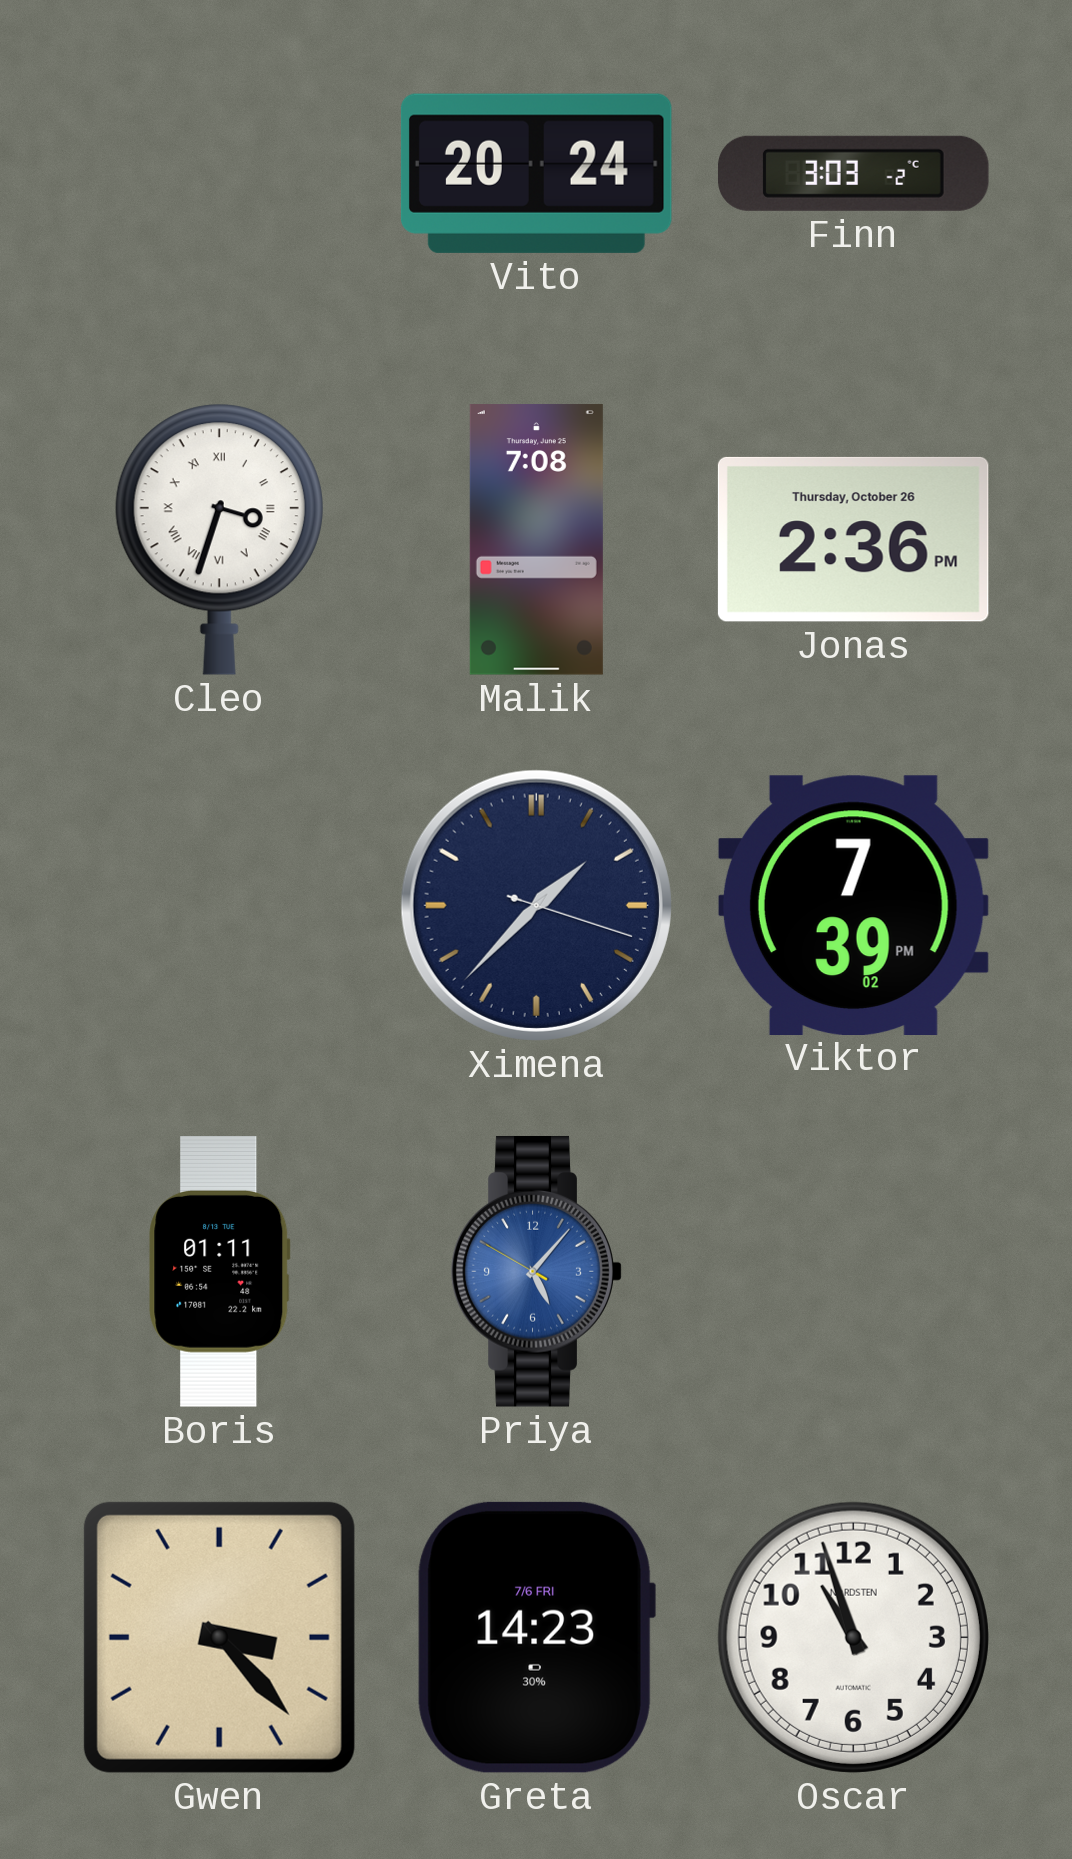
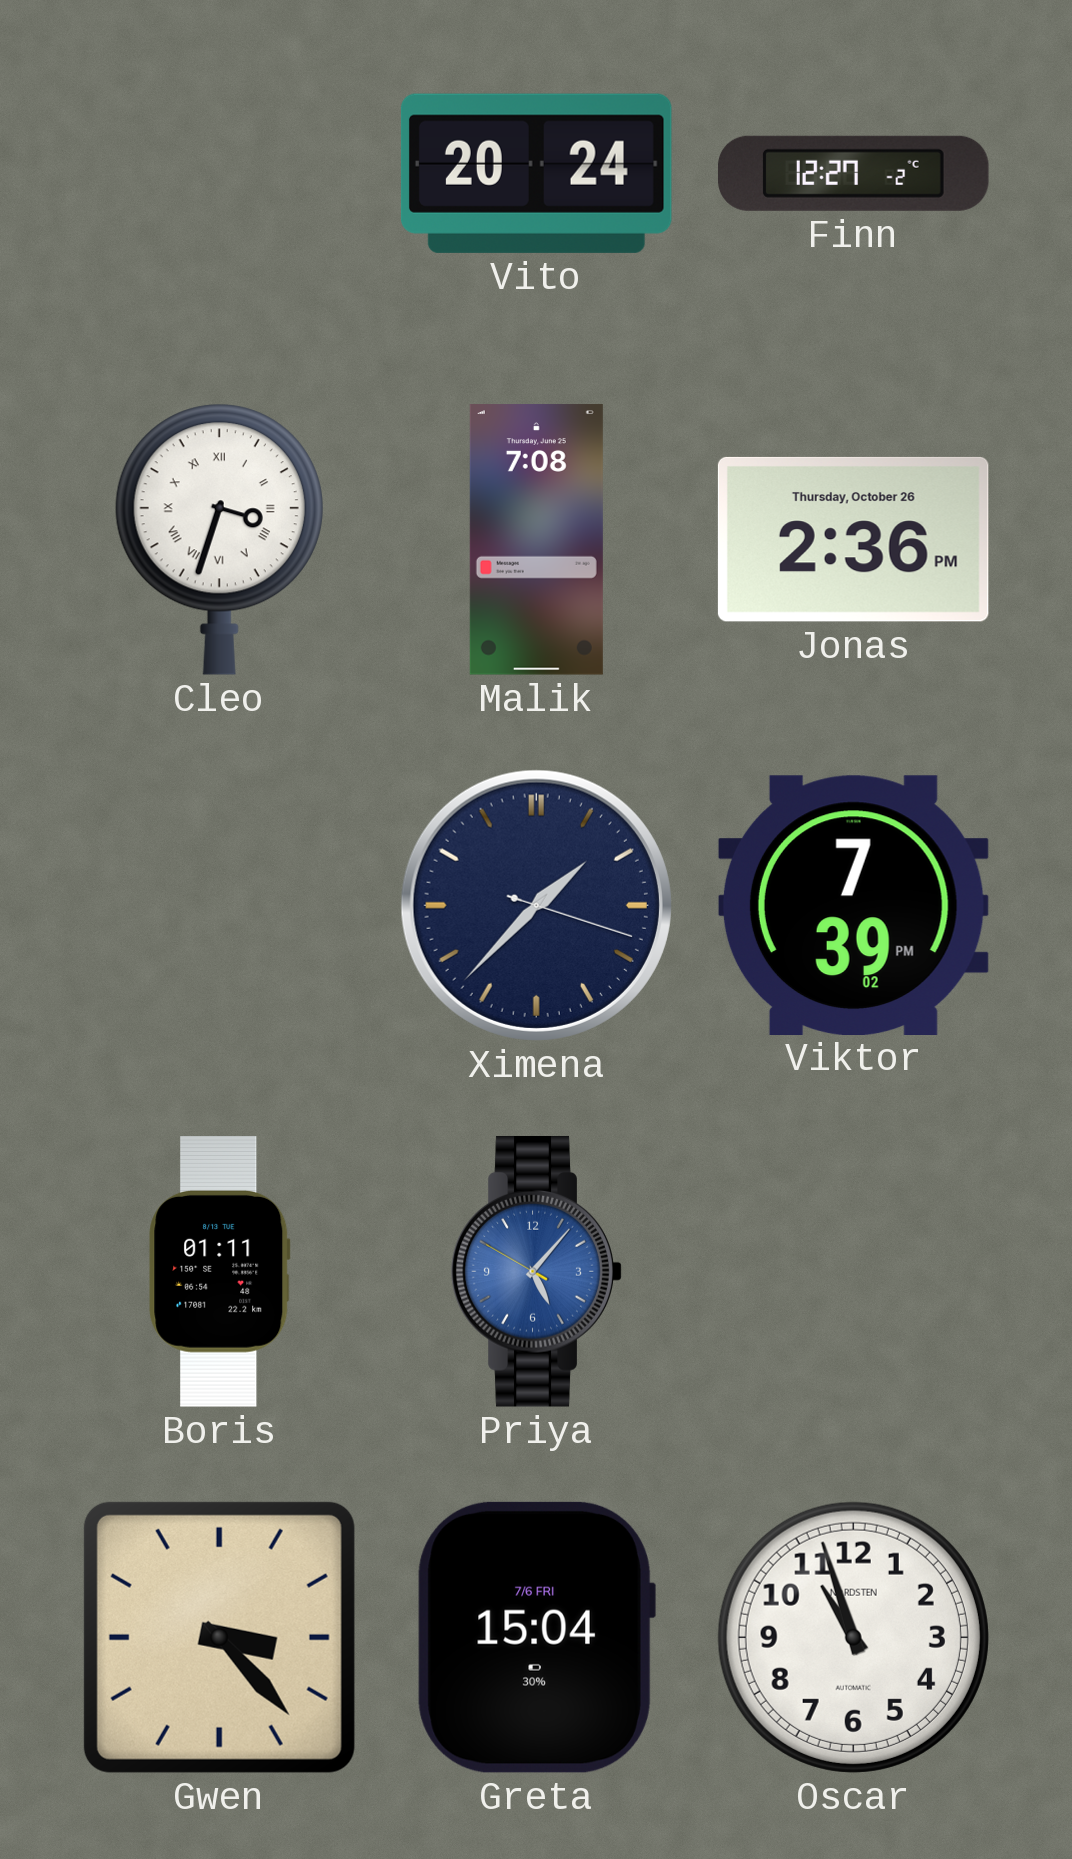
Finn: 3:03 -> 12:27 (854, 173)
Greta: 14:23 -> 15:04 (536, 1637)
